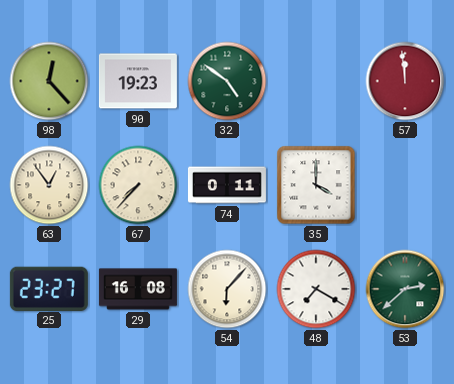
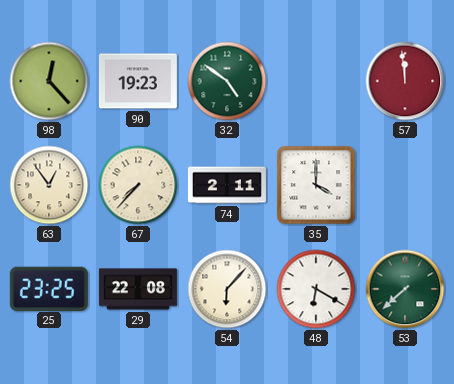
74: 0:11 -> 2:11 (227, 185)
25: 23:27 -> 23:25 (49, 288)
29: 16:08 -> 22:08 (138, 289)
48: 7:20 -> 6:20 (316, 289)
53: 2:38 -> 7:38 (405, 289)
